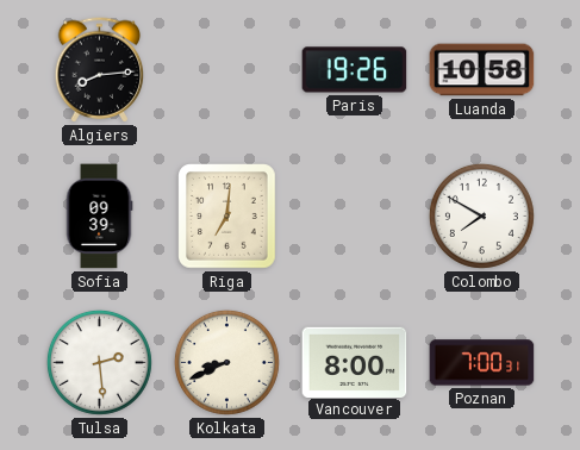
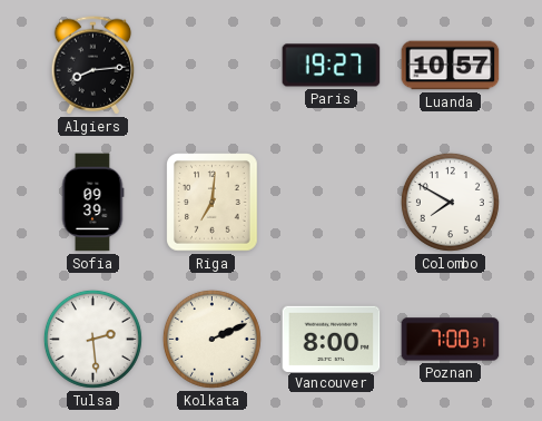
Paris: 19:26 -> 19:27 (332, 66)
Luanda: 10:58 -> 10:57 (451, 66)
Kolkata: 8:41 -> 2:11 (211, 339)
